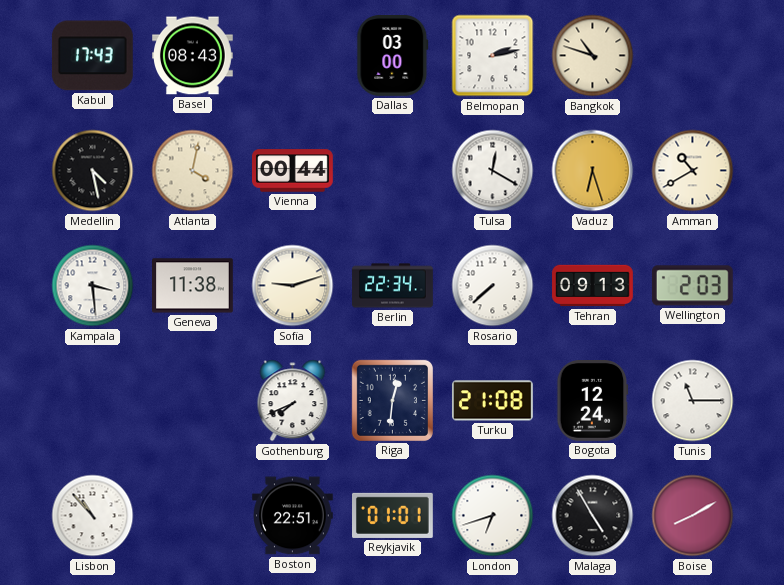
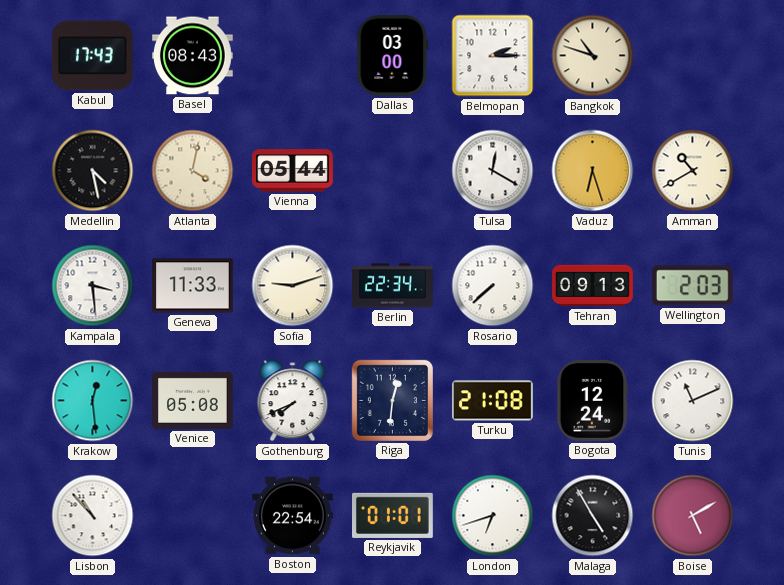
Belmopan: 2:13 -> 2:15 (493, 56)
Vienna: 00:44 -> 05:44 (293, 171)
Geneva: 11:38 -> 11:33 (193, 286)
Krakow: none -> 12:29 (93, 401)
Venice: none -> 05:08 (193, 400)
Tunis: 11:15 -> 11:11 (693, 401)
Boston: 22:51 -> 22:54 (293, 516)
Boise: 8:10 -> 5:10 (693, 516)
